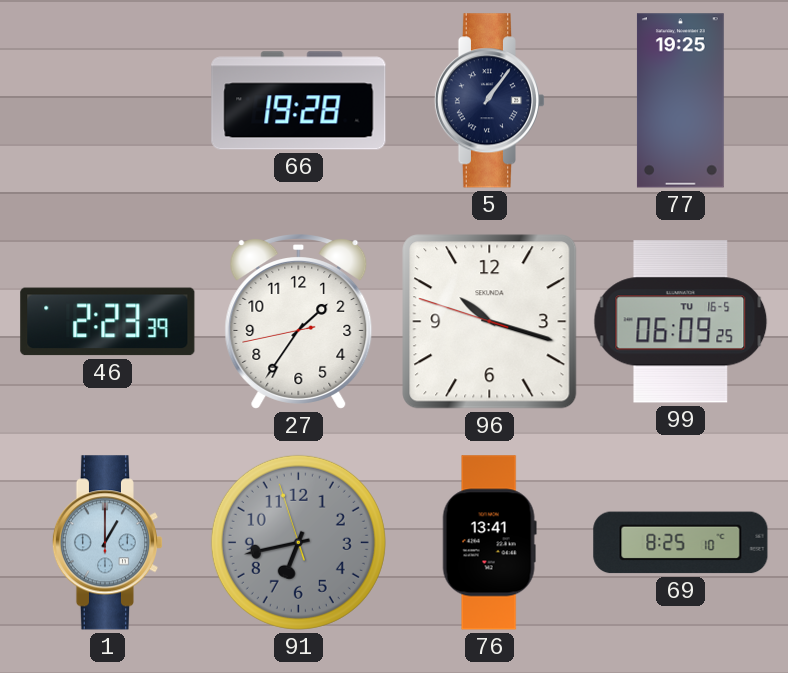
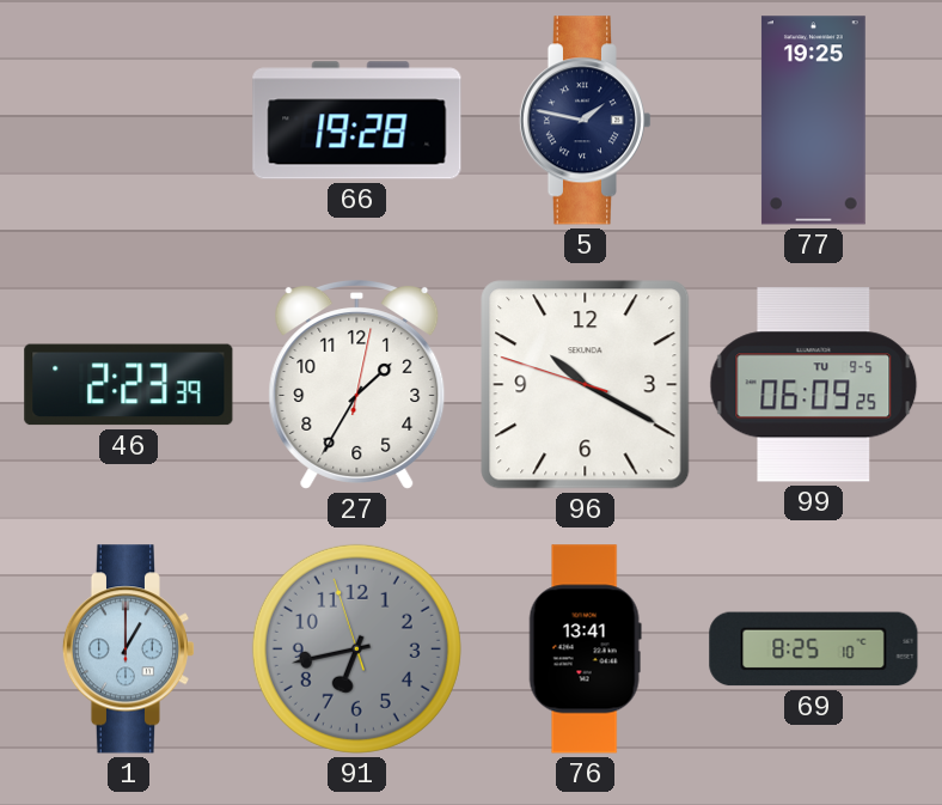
5: 1:06 -> 1:47 (585, 121)
27: 1:35:43 -> 1:35:02 (357, 385)
96: 10:17 -> 10:19 (586, 385)
99 date: TU 16-5 -> TU 9-5 (814, 385)
